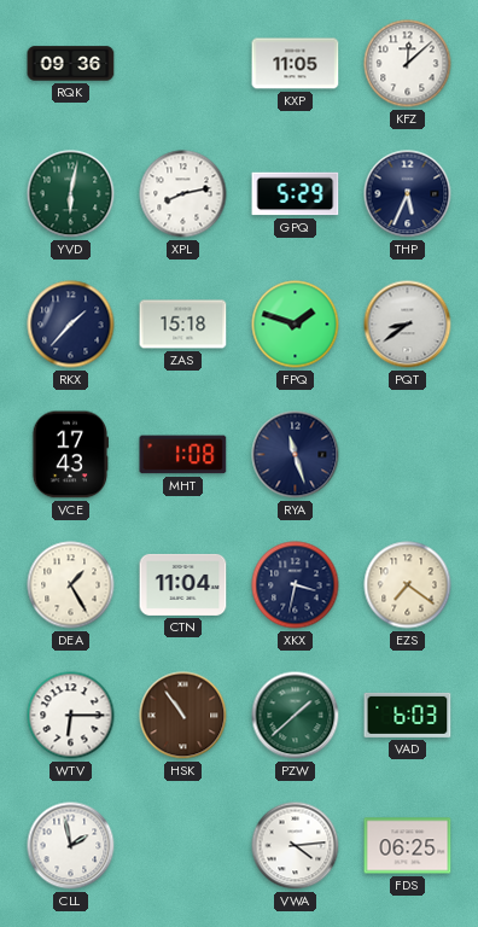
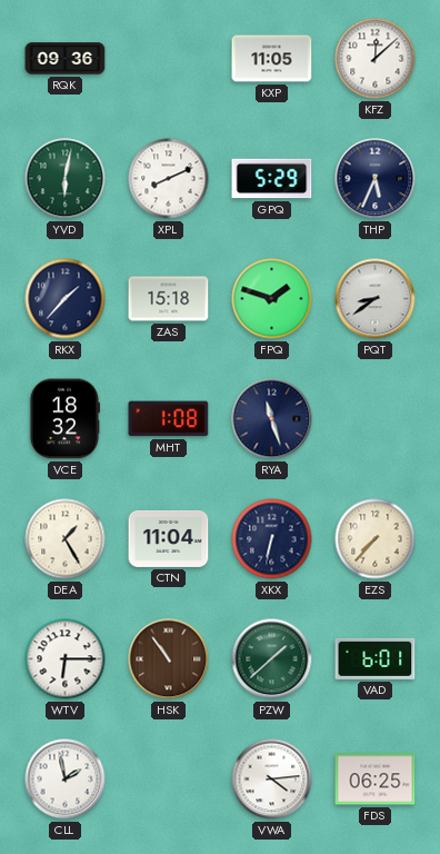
XPL: 8:13 -> 8:11 (169, 179)
VCE: 17:43 -> 18:32 (64, 419)
XKX: 3:32 -> 6:32 (272, 539)
EZS: 7:21 -> 7:37 (376, 539)
VAD: 6:03 -> 6:01 (376, 658)
